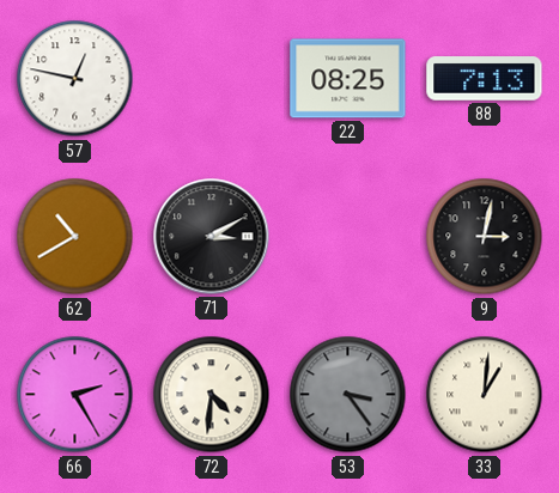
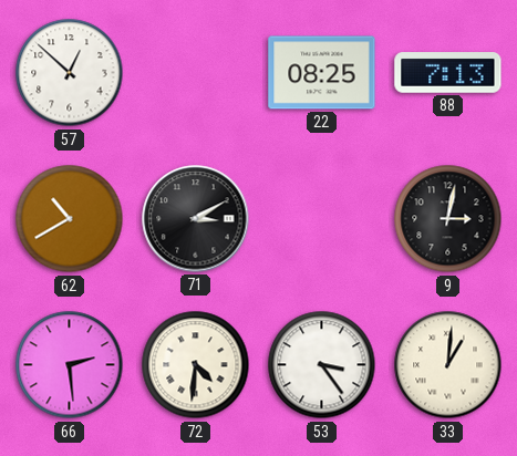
57: 12:47 -> 12:52 (70, 73)
66: 2:25 -> 2:29 (70, 365)
53 dial: grey -> white (322, 365)
